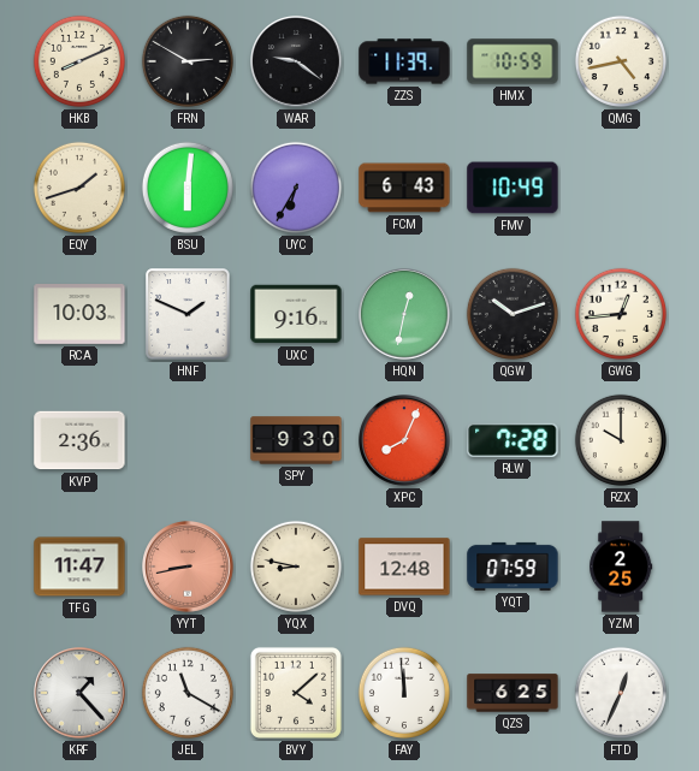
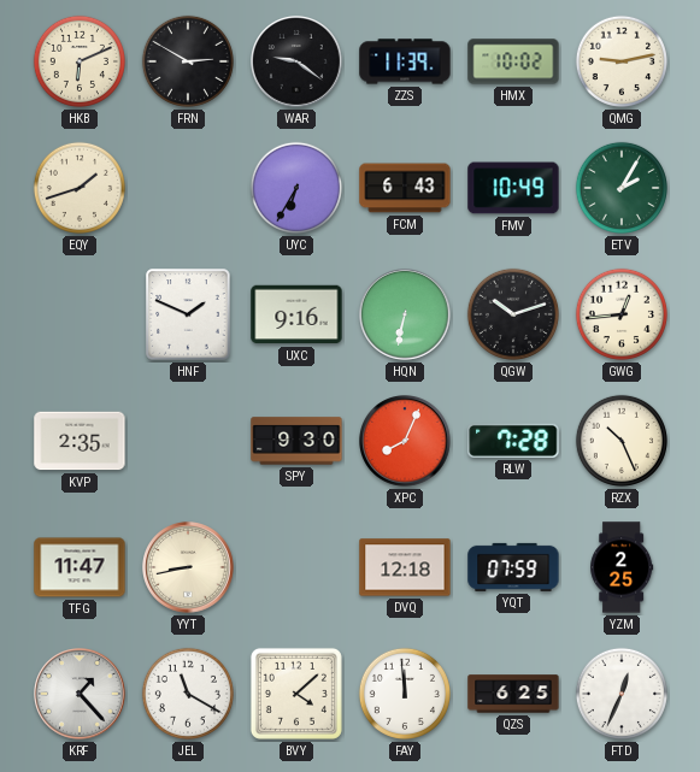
HKB: 8:11 -> 6:11 (80, 61)
HMX: 10:59 -> 10:02 (513, 61)
QMG: 4:43 -> 9:13 (622, 61)
BSU: 6:01 -> none (188, 188)
ETV: none -> 2:05 (622, 188)
RCA: 10:03 -> none (79, 315)
HQN: 12:32 -> 6:32 (406, 316)
KVP: 2:36 -> 2:35 (80, 441)
RZX: 10:00 -> 10:26 (622, 441)
YYT dial: salmon -> cream (189, 568)
YQX: 8:47 -> none (296, 567)
DVQ: 12:48 -> 12:18 (405, 567)
